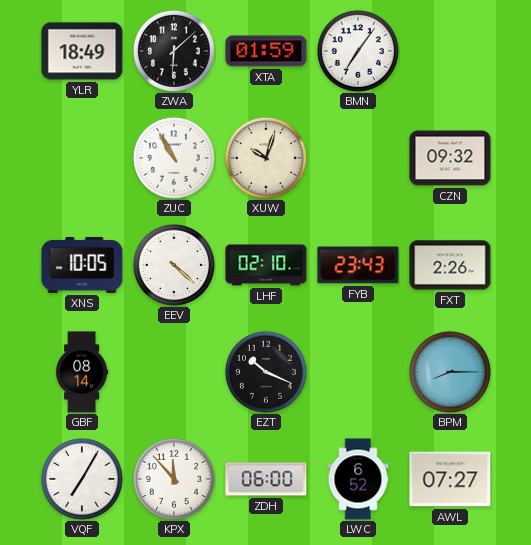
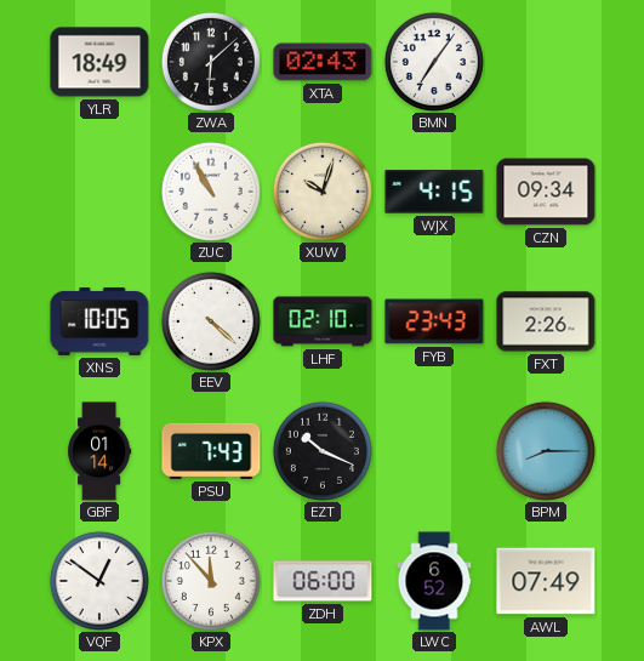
XTA: 01:59 -> 02:43 (323, 62)
WJX: none -> 4:15 (434, 192)
CZN: 09:32 -> 09:34 (546, 192)
GBF: 08:14 -> 01:14 (99, 451)
PSU: none -> 7:43 (211, 451)
VQF: 7:05 -> 12:51 (99, 581)
AWL: 07:27 -> 07:49 (546, 581)
